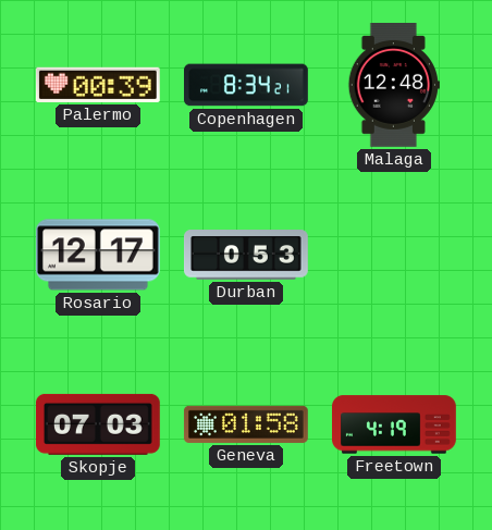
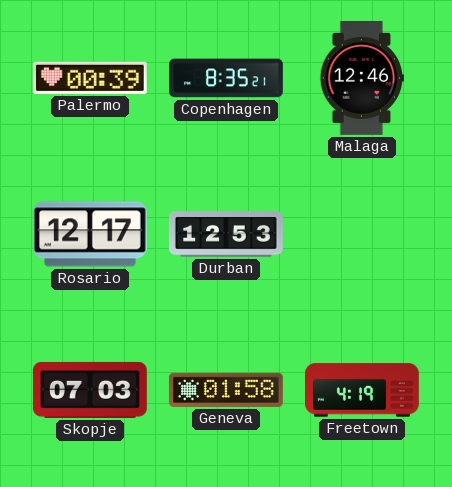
Copenhagen: 8:34 -> 8:35 (227, 78)
Malaga: 12:48 -> 12:46 (362, 79)
Durban: 0:53 -> 12:53 (227, 234)
